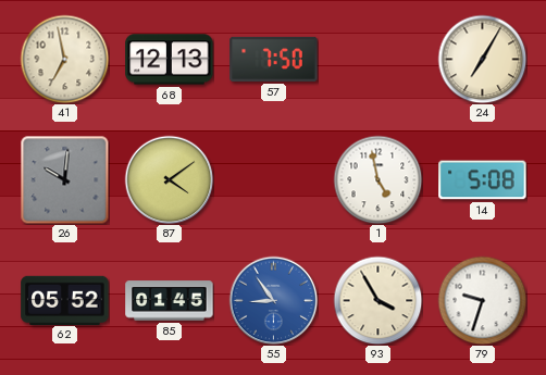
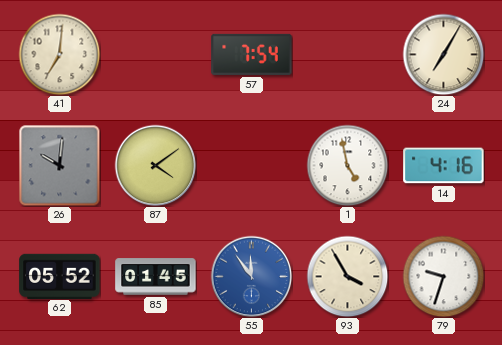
41: 6:58 -> 7:01 (59, 54)
68: 12:13 -> none (170, 60)
57: 7:50 -> 7:54 (252, 54)
14: 5:08 -> 4:16 (444, 166)
55: 8:54 -> 11:54 (251, 276)
